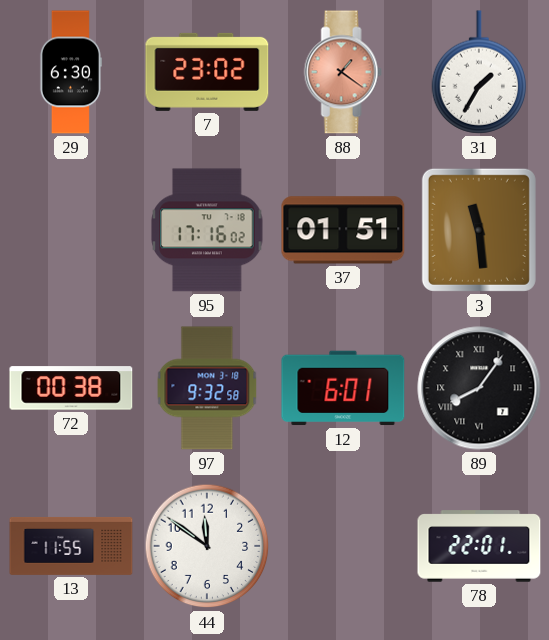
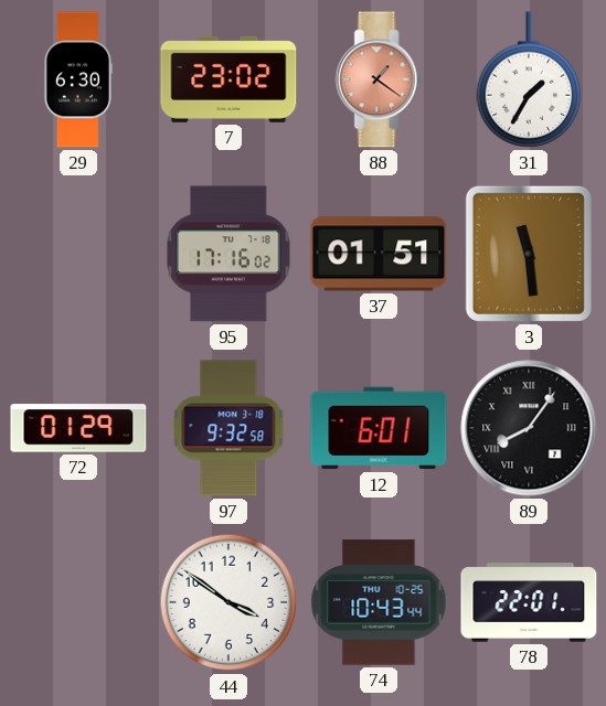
72: 00:38 -> 01:29 (78, 428)
13: 11:55 -> none (71, 546)
44: 11:51 -> 3:51 (228, 602)
74: none -> 10:43 (379, 602)
